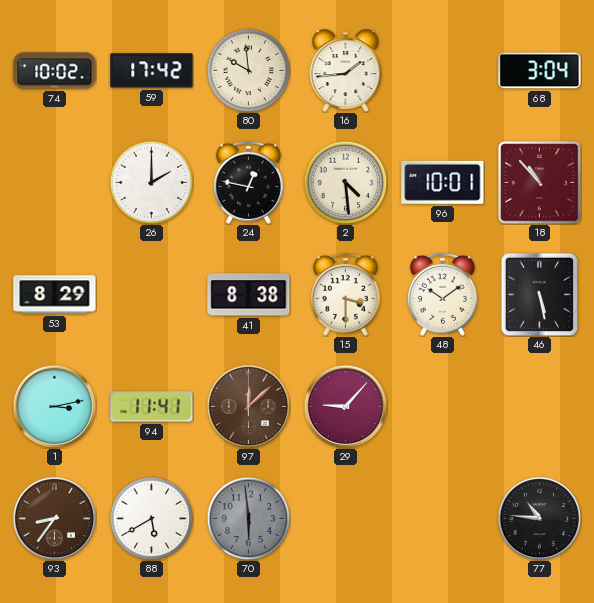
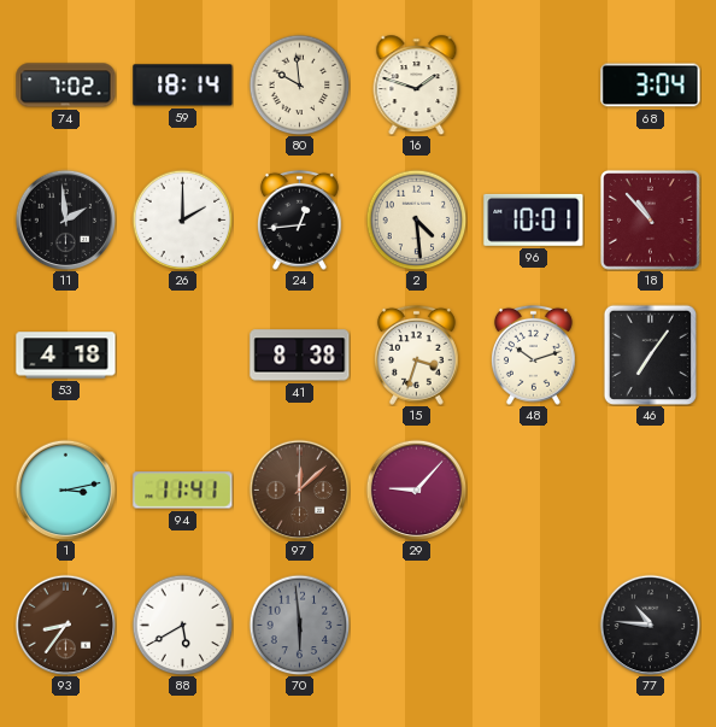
74: 10:02 -> 7:02 (66, 86)
59: 17:42 -> 18:14 (183, 86)
16: 1:44 -> 1:48 (417, 86)
11: none -> 1:59 (65, 219)
24: 12:47 -> 12:44 (299, 219)
53: 8:29 -> 4:18 (66, 356)
15: 3:30 -> 3:33 (416, 354)
48: 10:09 -> 10:12 (533, 354)
46: 5:28 -> 7:06 (650, 354)
